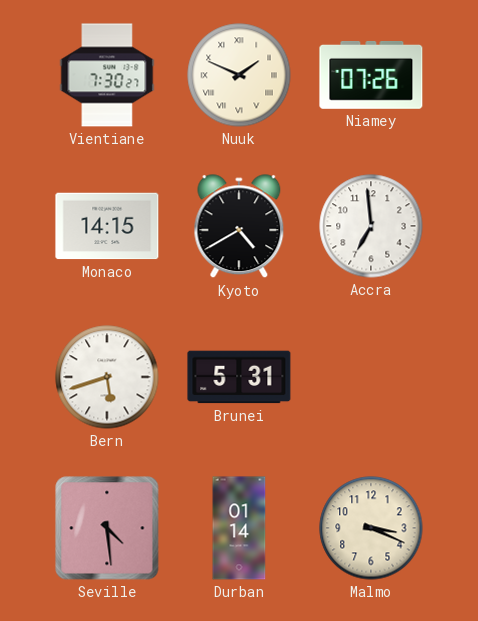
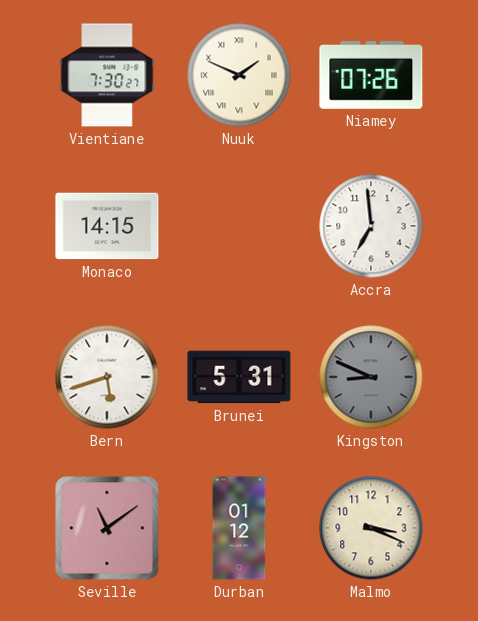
Kyoto: 4:40 -> none (239, 227)
Kingston: none -> 8:49 (371, 377)
Seville: 4:29 -> 11:09 (107, 528)
Durban: 01:14 -> 01:12 (239, 528)
